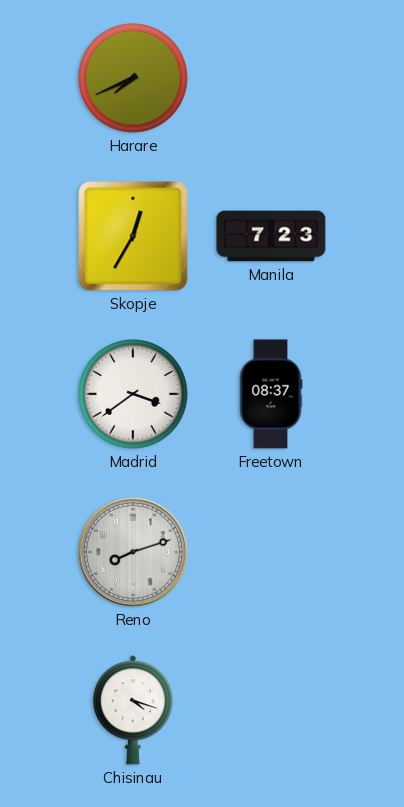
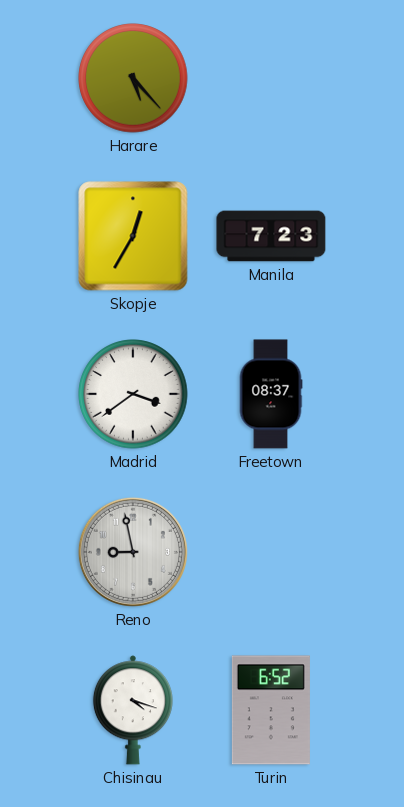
Harare: 7:41 -> 5:23 (133, 78)
Reno: 8:12 -> 8:58 (133, 552)
Turin: none -> 6:52 (271, 710)
